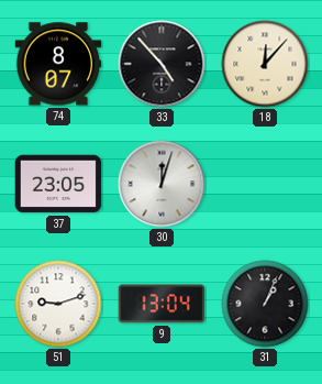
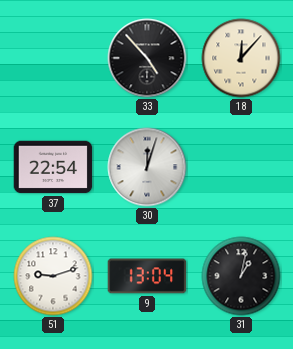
74: 8:07 -> none (58, 64)
37: 23:05 -> 22:54 (53, 167)
31: 1:04 -> 1:02 (241, 276)
